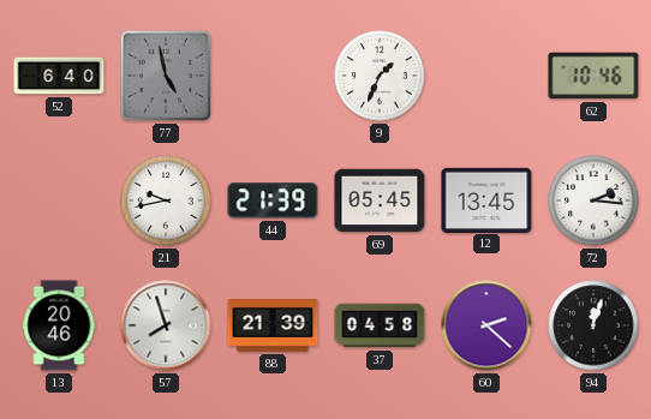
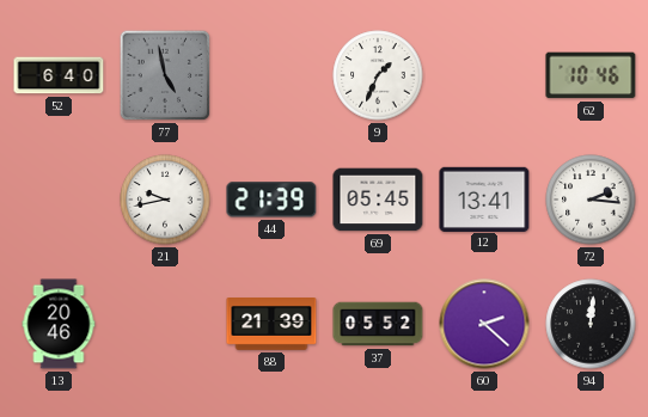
12: 13:45 -> 13:41 (484, 198)
57: 7:57 -> none (166, 325)
37: 04:58 -> 05:52 (378, 324)
94: 12:03 -> 12:01 (591, 324)
